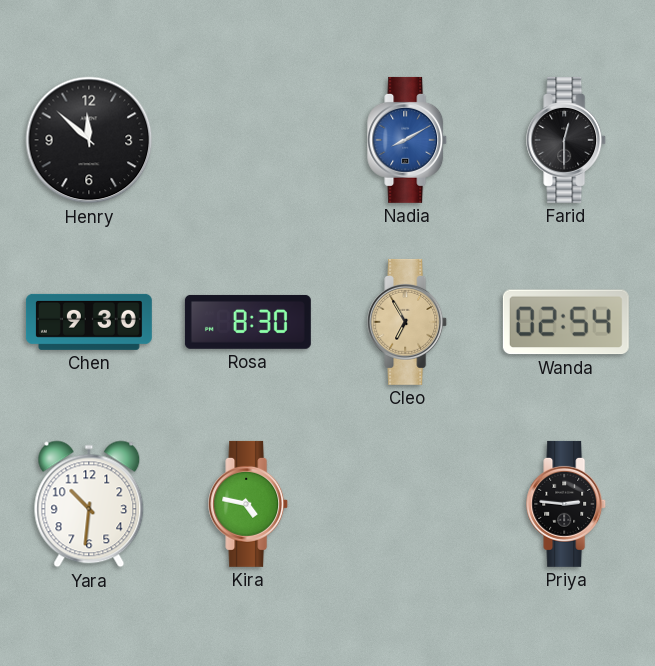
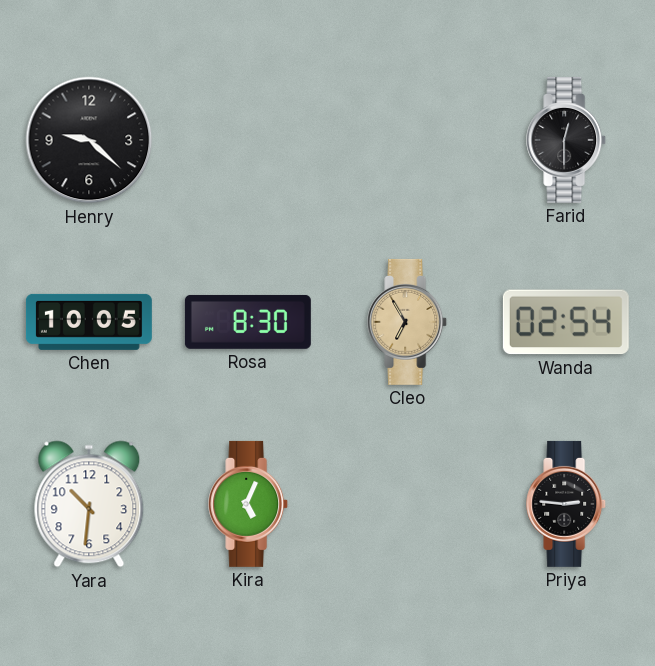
Henry: 11:52 -> 9:22 (89, 140)
Nadia: 8:10 -> none (408, 140)
Chen: 9:30 -> 10:05 (89, 322)
Kira: 4:47 -> 5:04 (249, 504)
